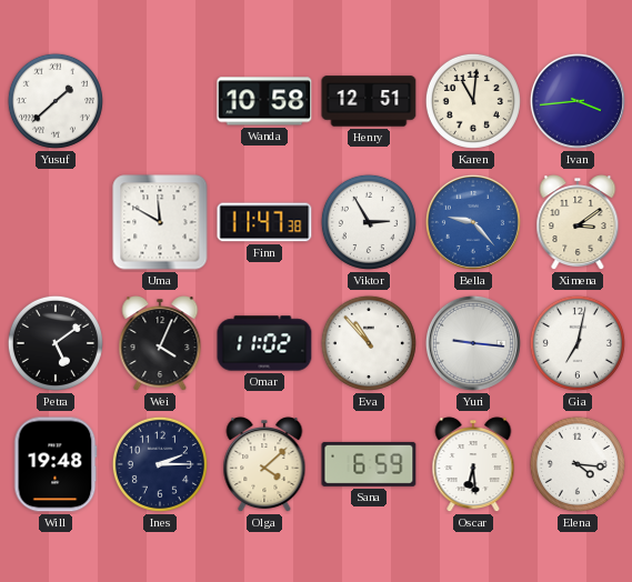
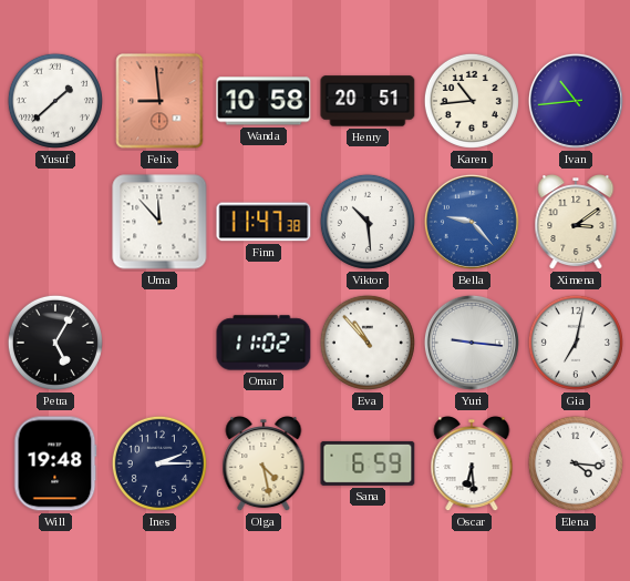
Felix: none -> 8:59 (159, 101)
Henry: 12:51 -> 20:51 (368, 101)
Karen: 11:01 -> 10:44 (472, 101)
Ivan: 3:44 -> 10:44 (576, 101)
Uma: 11:50 -> 11:53 (159, 222)
Viktor: 2:55 -> 10:29 (368, 222)
Petra: 5:09 -> 5:05 (55, 343)
Wei: 4:04 -> none (160, 344)
Olga: 4:08 -> 4:28 (264, 465)
